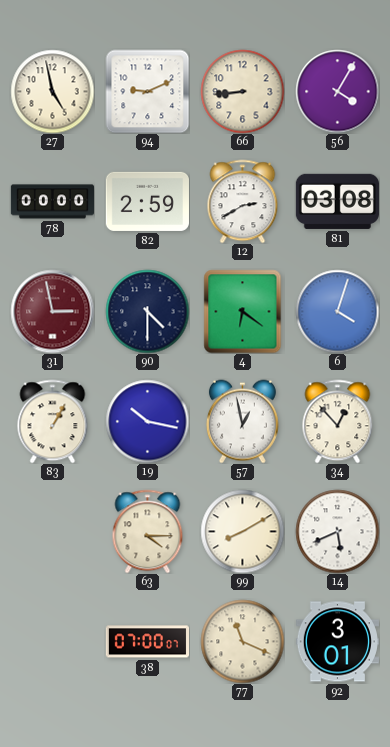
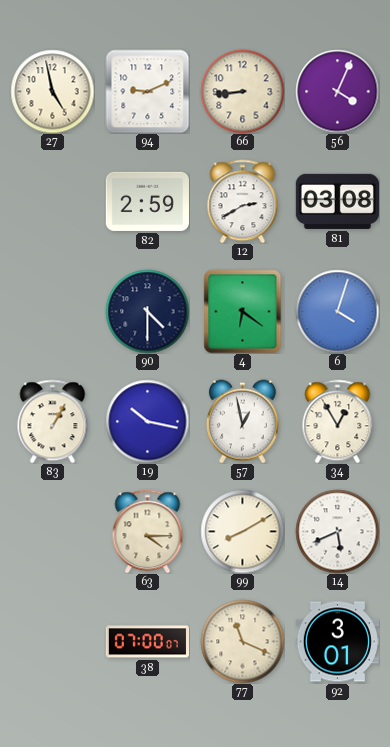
56: 4:05 -> 4:04 (337, 91)
78: 00:00 -> none (52, 202)
31: 2:58 -> none (52, 311)
34: 12:53 -> 12:55 (338, 421)
